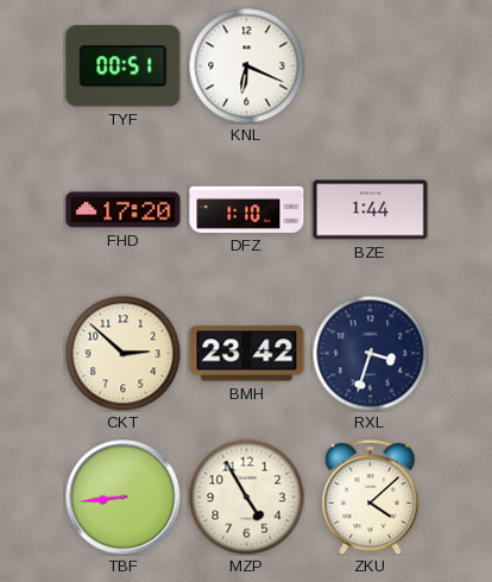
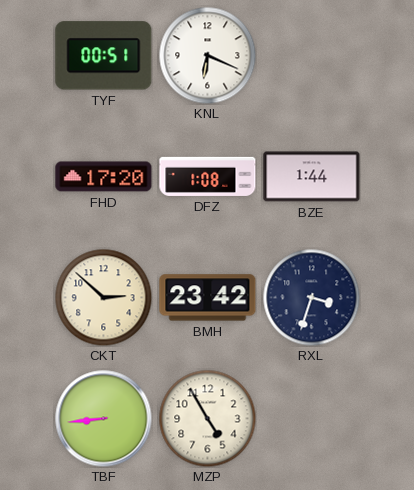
DFZ: 1:10 -> 1:08 (208, 176)
ZKU: 4:08 -> none (371, 496)
